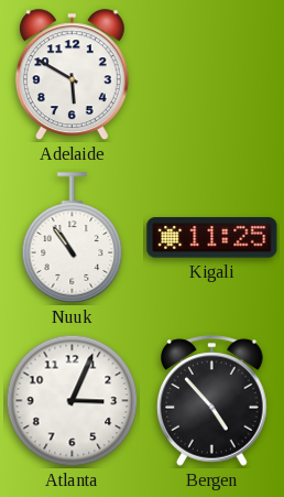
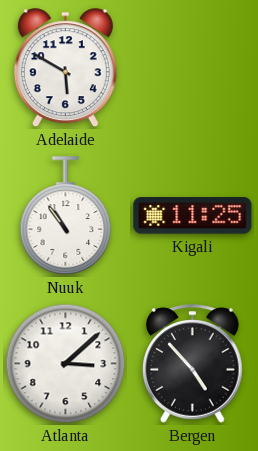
Atlanta: 3:04 -> 3:08 (66, 364)
